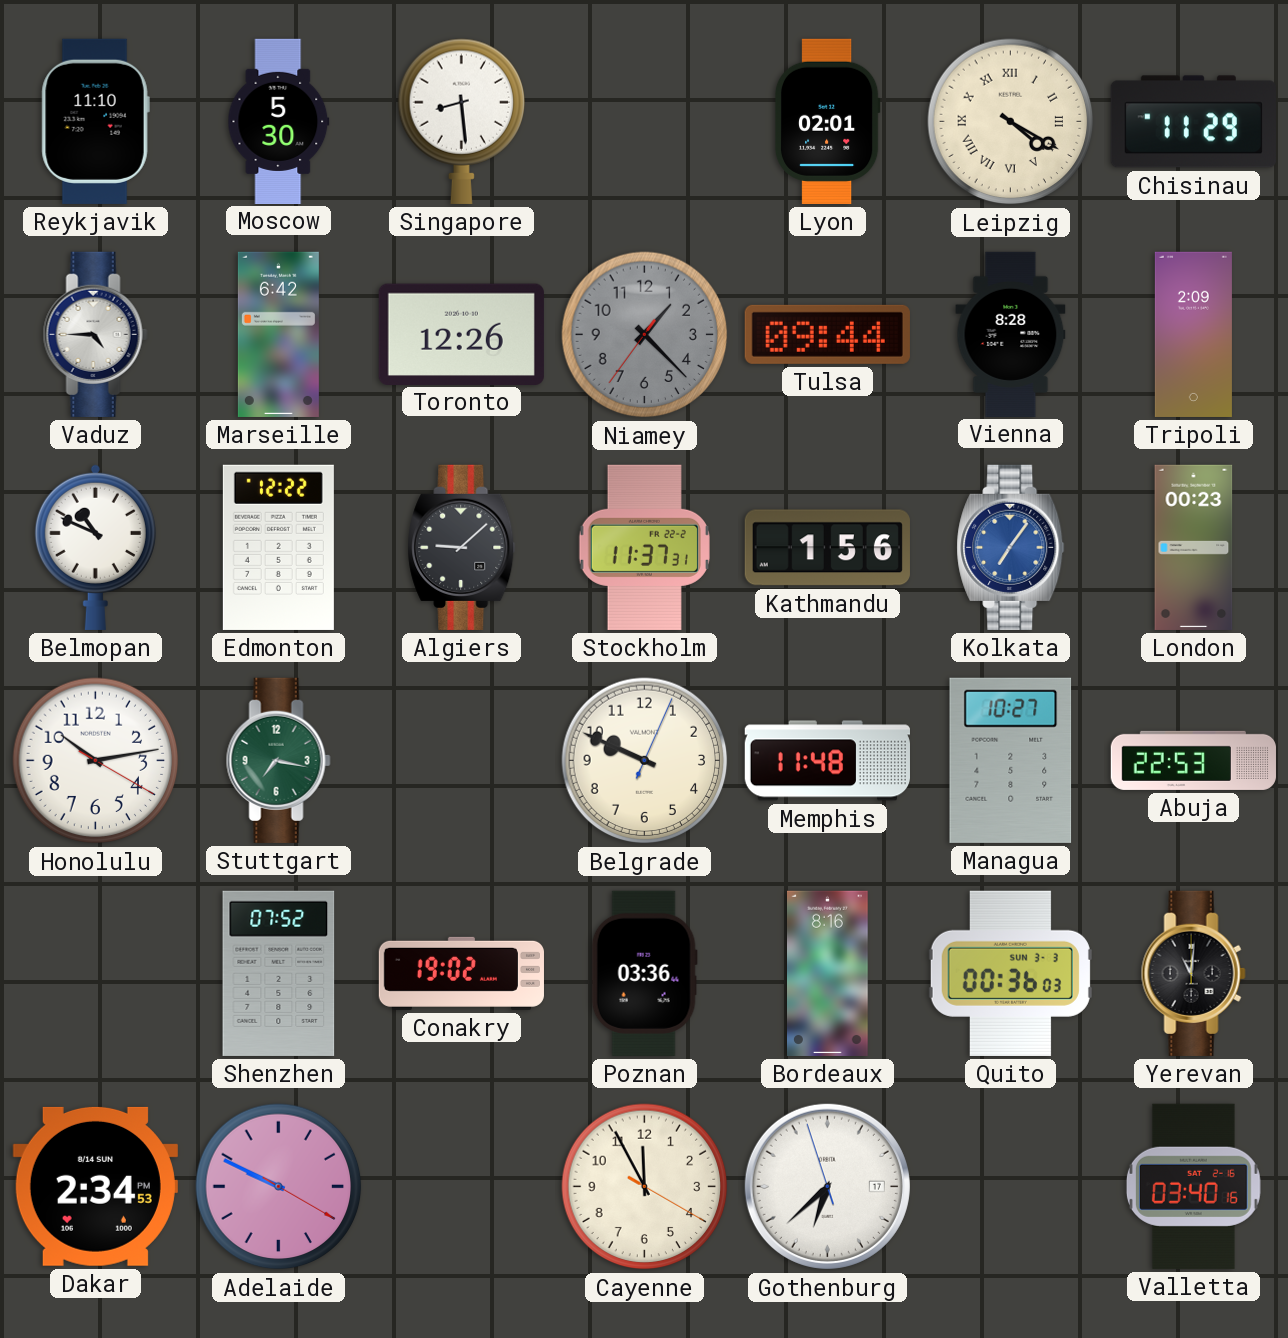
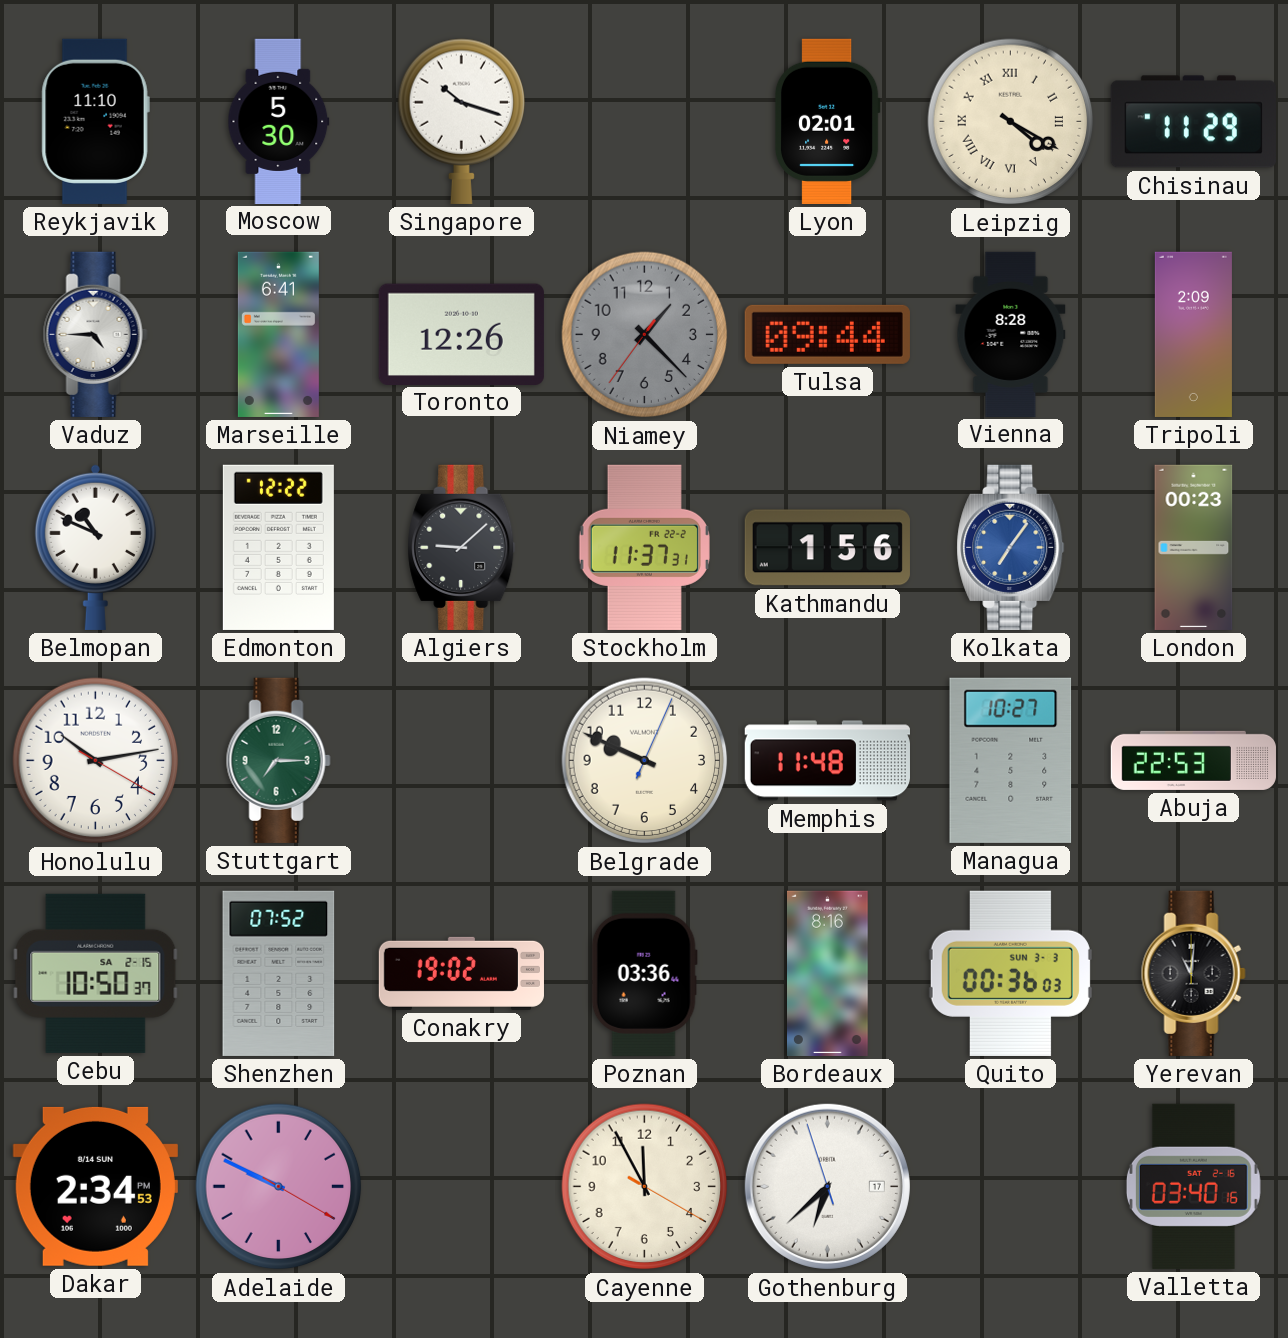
Singapore: 8:29 -> 10:18 (461, 121)
Marseille: 6:42 -> 6:41 (278, 334)
Stuttgart: 7:17 -> 7:15 (278, 760)
Cebu: none -> 10:50 (96, 973)
